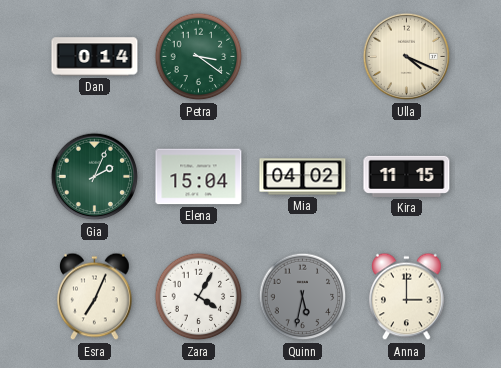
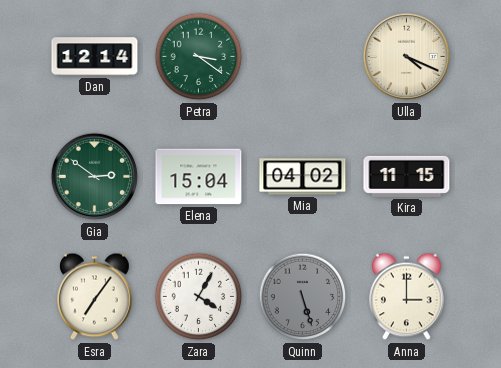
Dan: 0:14 -> 12:14 (95, 57)
Gia: 2:04 -> 2:51 (95, 177)
Esra: 7:04 -> 7:06 (95, 297)
Quinn: 5:32 -> 5:27 (303, 297)
